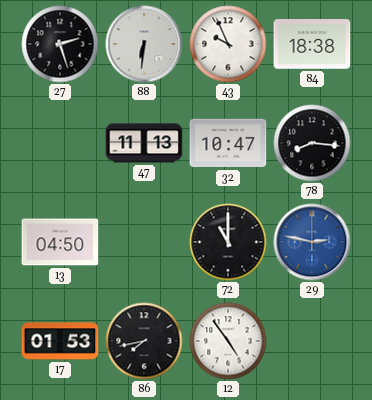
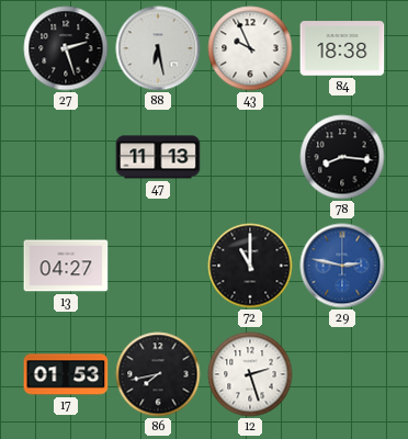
88: 6:31 -> 6:28 (158, 48)
32: 10:47 -> none (228, 143)
13: 04:50 -> 04:27 (66, 266)
12: 4:54 -> 2:27 (250, 374)
